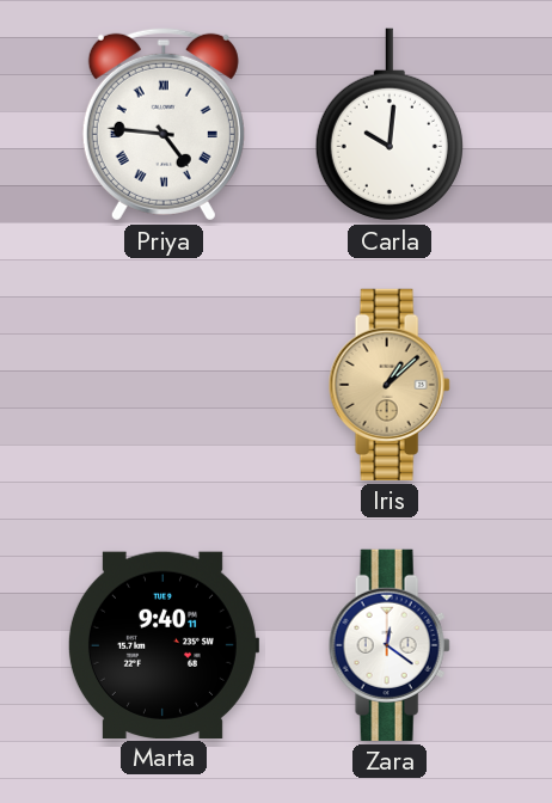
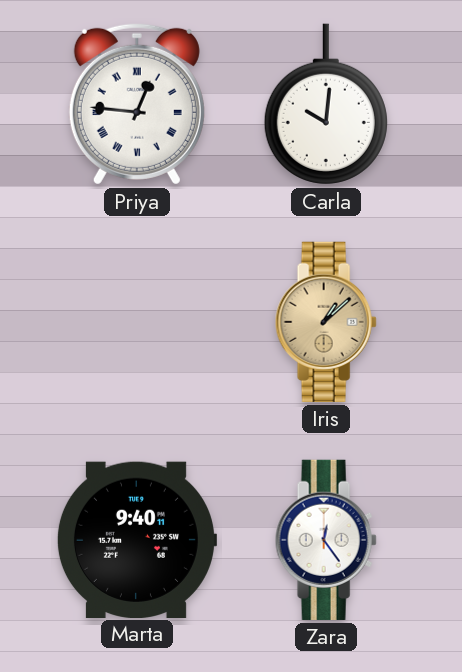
Priya: 4:46 -> 12:46 (137, 104)
Zara: 12:21 -> 12:24 (326, 540)
